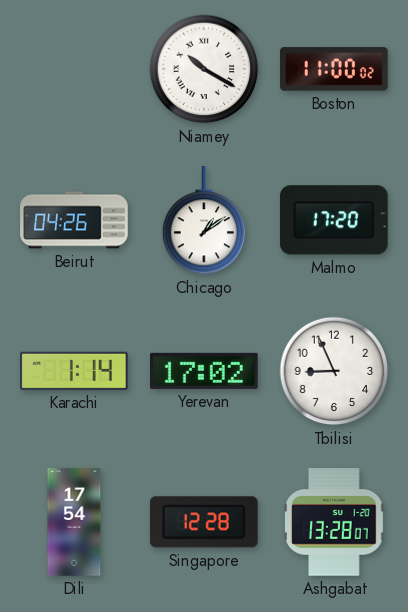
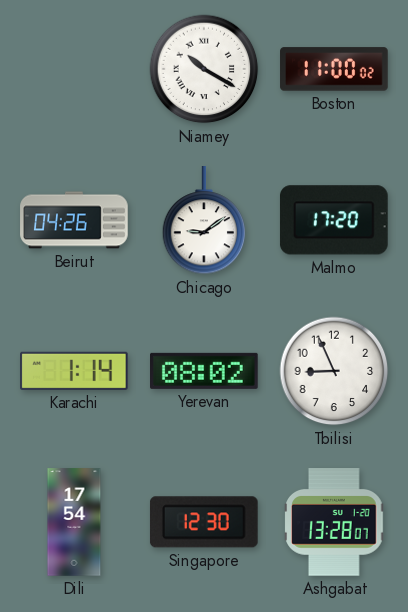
Chicago: 1:09 -> 9:09 (204, 221)
Yerevan: 17:02 -> 08:02 (205, 371)
Singapore: 12:28 -> 12:30 (204, 522)
